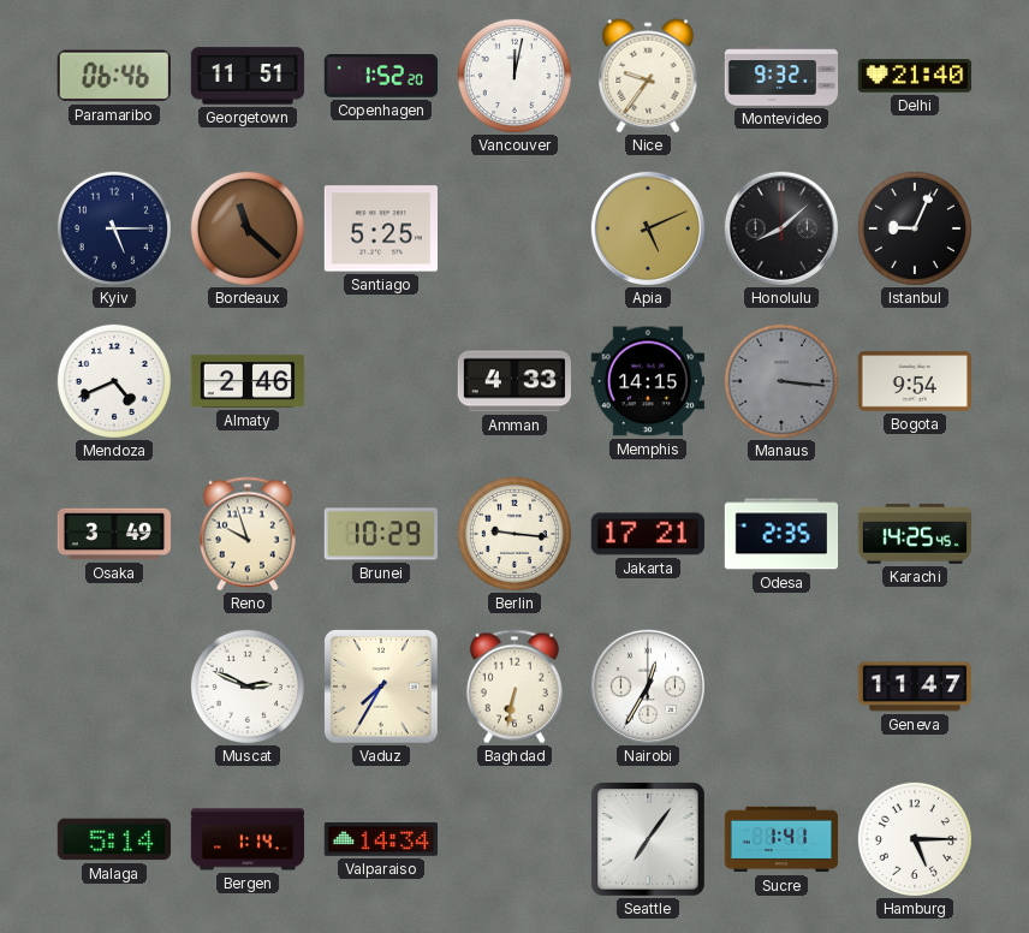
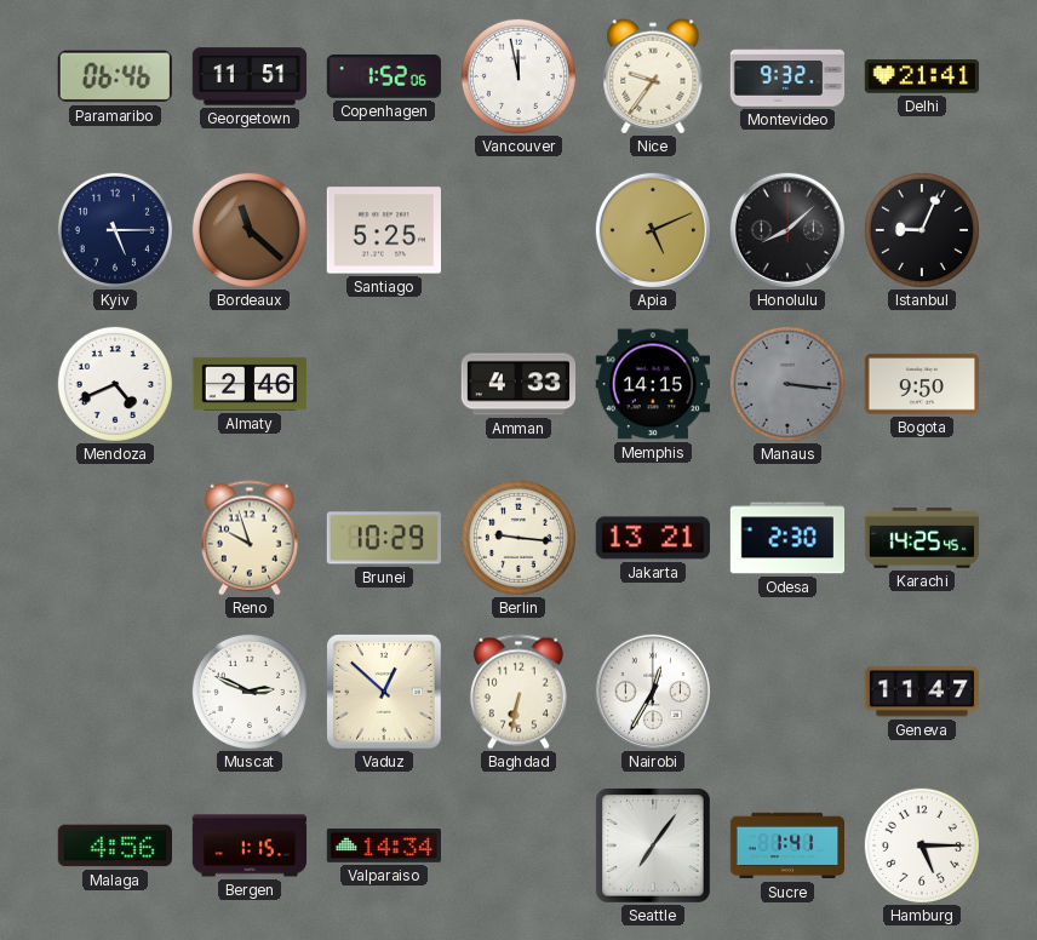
Copenhagen: 1:52:20 -> 1:52:06 (383, 78)
Vancouver: 12:02 -> 11:58 (518, 76)
Delhi: 21:40 -> 21:41 (922, 76)
Bogota: 9:54 -> 9:50 (921, 384)
Osaka: 3:49 -> none (114, 534)
Jakarta: 17:21 -> 13:21 (653, 538)
Odesa: 2:35 -> 2:30 (787, 538)
Vaduz: 7:35 -> 12:52 (384, 692)
Malaga: 5:14 -> 4:56 (114, 846)
Bergen: 1:14 -> 1:15 (250, 846)
